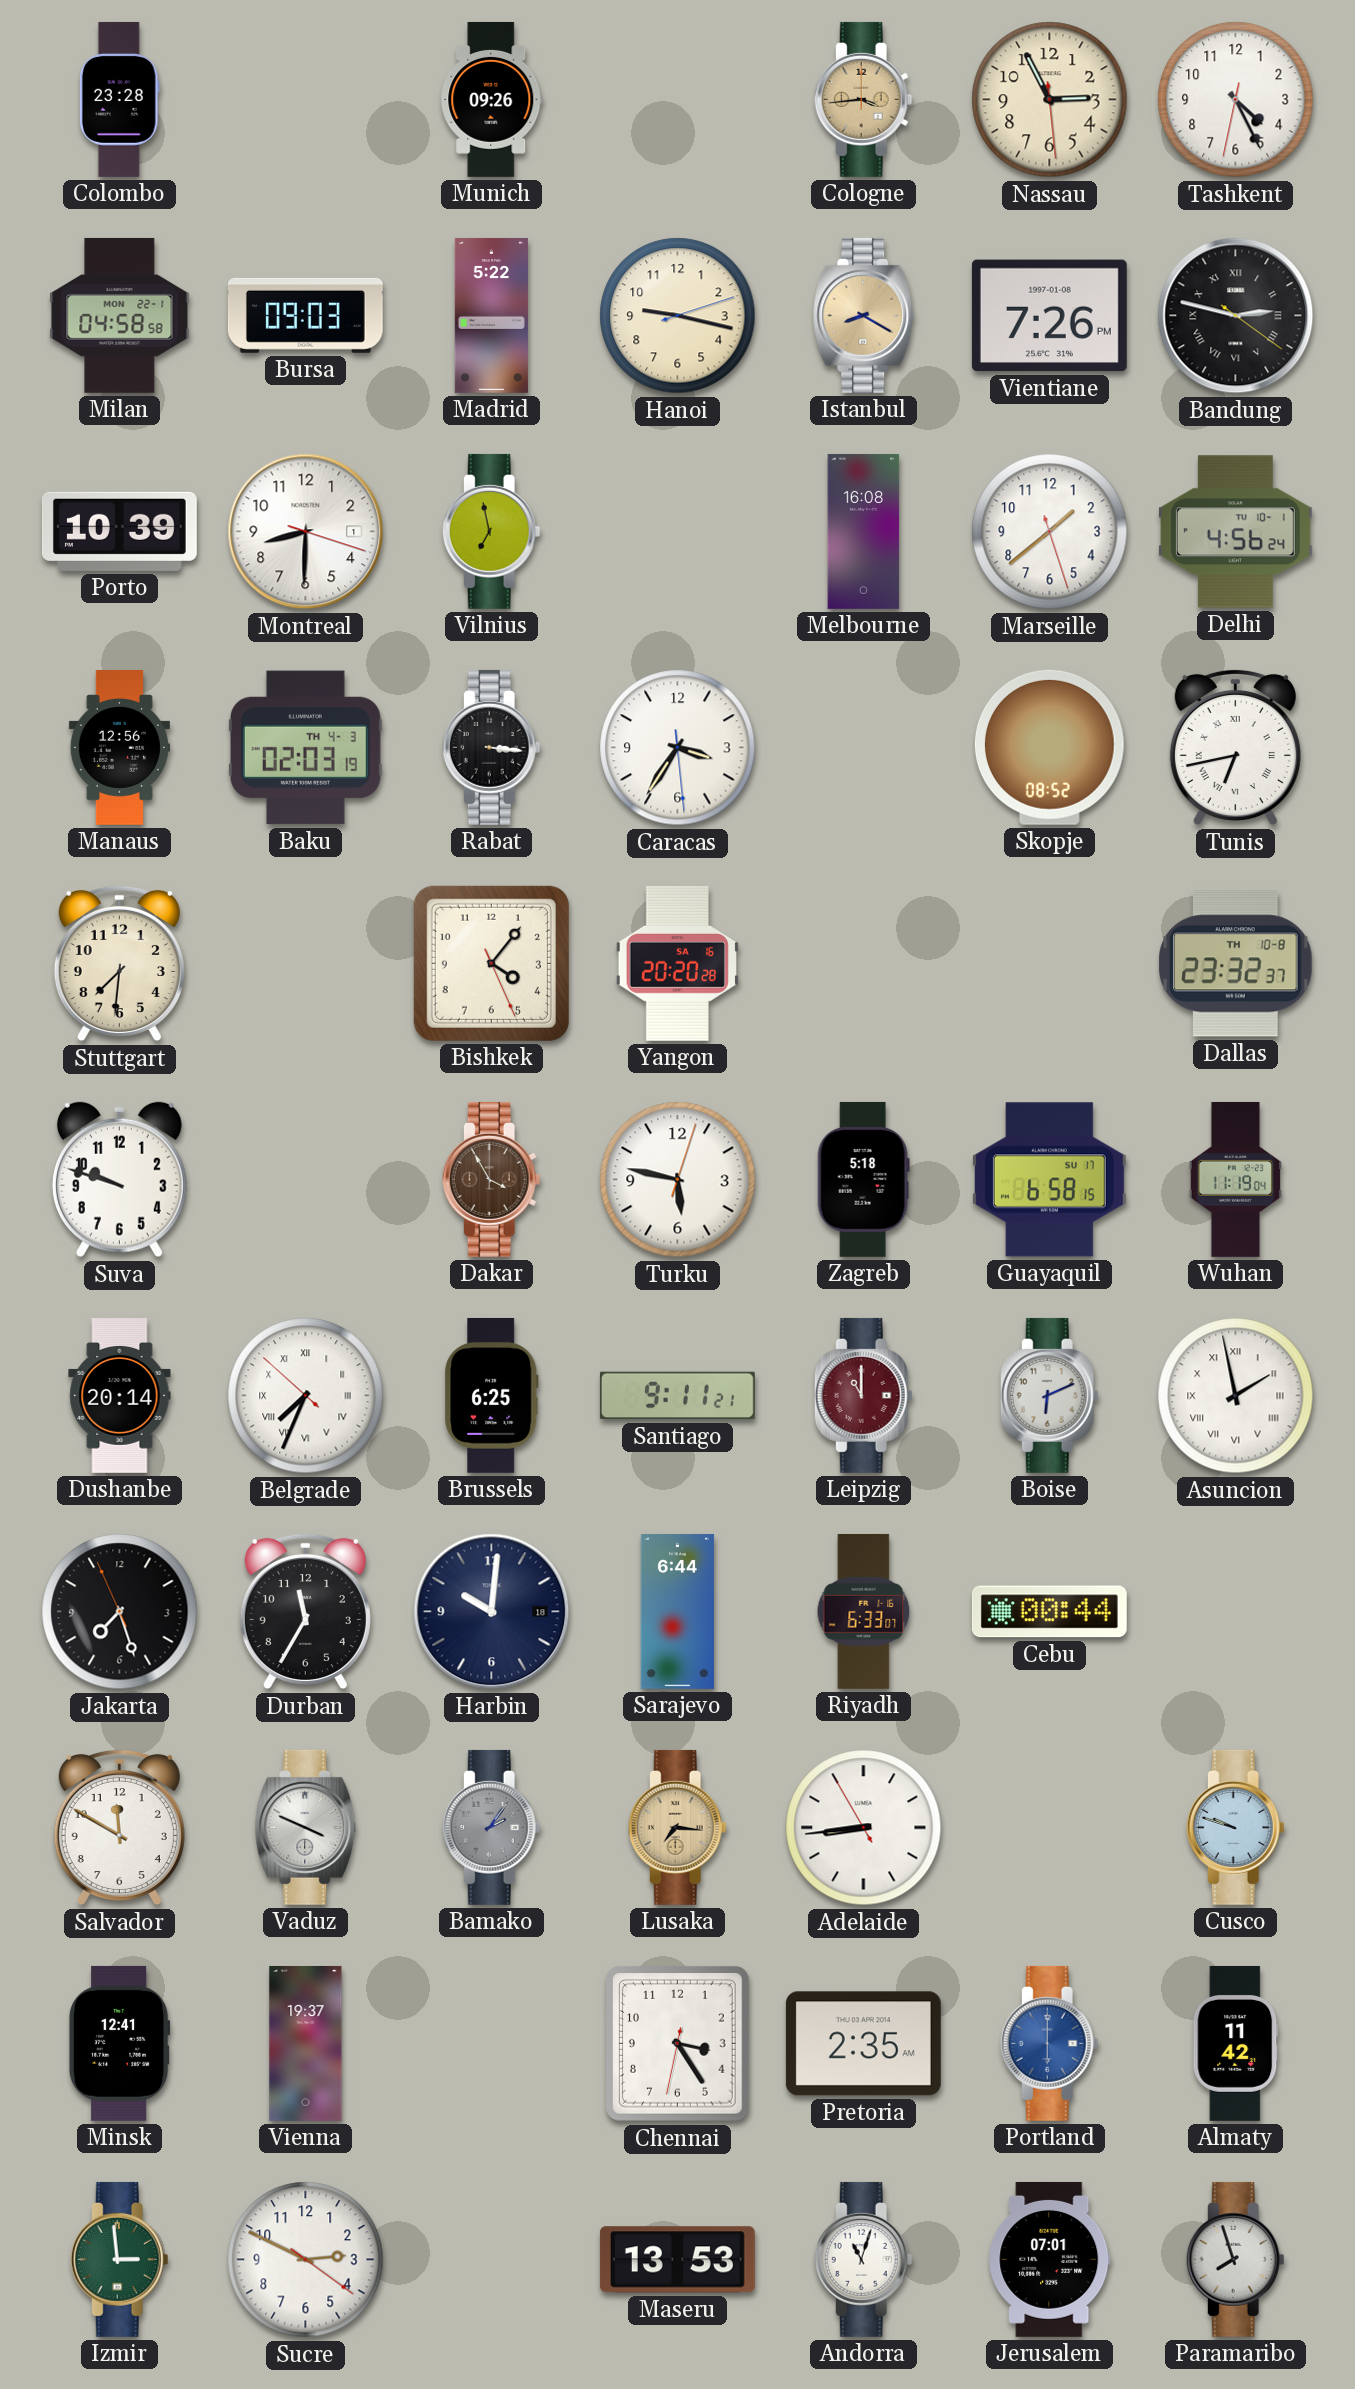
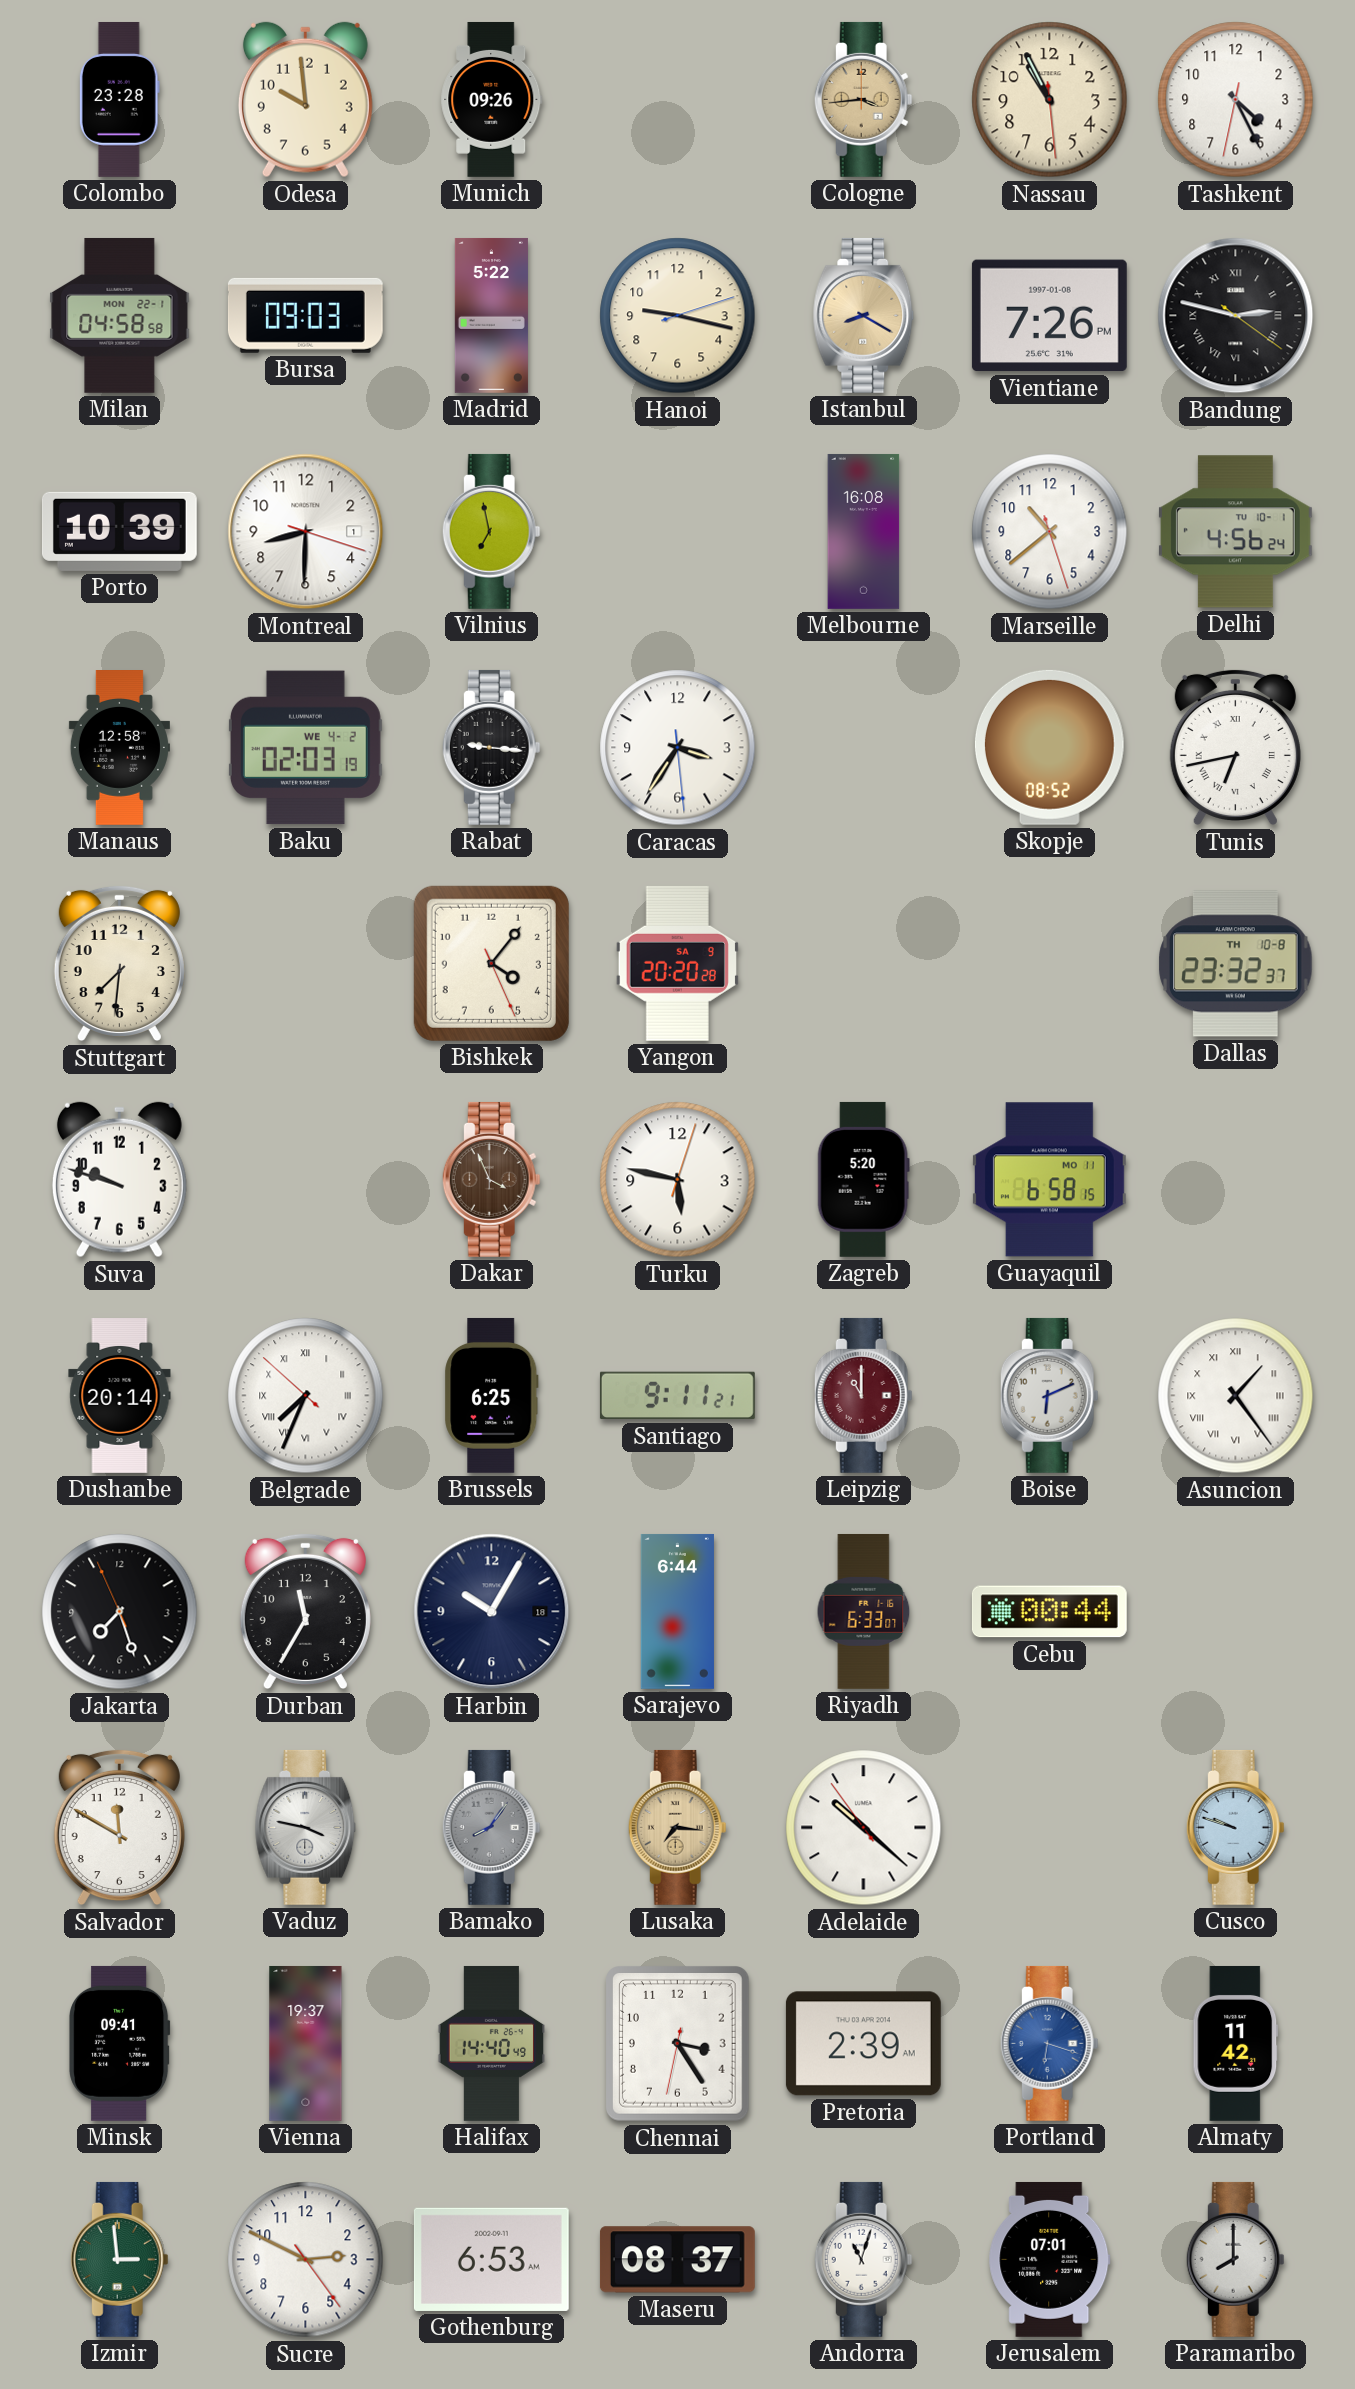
Odesa: none -> 9:59 (305, 100)
Nassau: 2:55 -> 10:55 (1050, 100)
Marseille: 1:38 -> 10:38 (1050, 532)
Manaus: 12:56 -> 12:58 (119, 748)
Baku date: TH 4-3 -> WE 4-2 (305, 748)
Rabat: 3:16 -> 9:16 (491, 747)
Yangon date: SA 16 -> SA 9 (677, 963)
Dakar: 3:55 -> 3:56 (491, 1179)
Zagreb: 5:18 -> 5:20 (863, 1179)
Guayaquil date: SU 17 -> MO 11 (1049, 1180)
Wuhan: 11:19 -> none (1236, 1179)
Asuncion: 1:58 -> 1:24 (1236, 1396)
Harbin: 10:01 -> 10:05 (492, 1612)
Vaduz: 3:49 -> 3:47 (306, 1827)
Bamako: 2:06 -> 8:06 (491, 1827)
Adelaide: 8:43 -> 10:21 (864, 1828)
Minsk: 12:41 -> 09:41 (120, 2043)
Halifax: none -> 14:40 (492, 2043)
Pretoria: 2:35 -> 2:39 (863, 2044)
Portland: 6:00 -> 6:18 (1049, 2043)
Sucre: 2:49:21 -> 2:49:24 (306, 2260)
Gothenburg: none -> 6:53 (491, 2259)
Maseru: 13:53 -> 08:37 (677, 2260)
Paramaribo: 7:57 -> 8:00 (1235, 2259)
